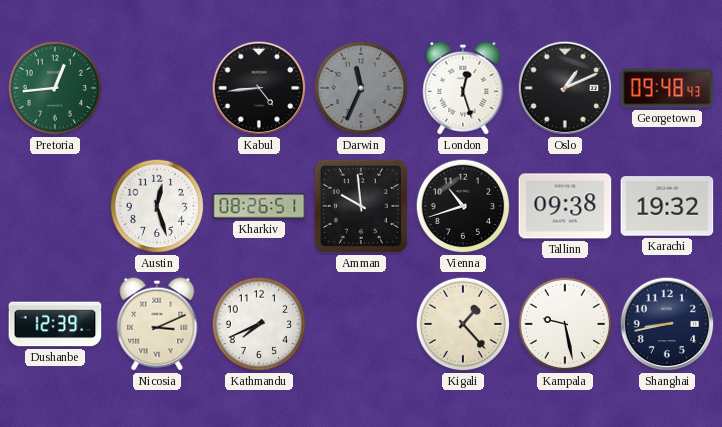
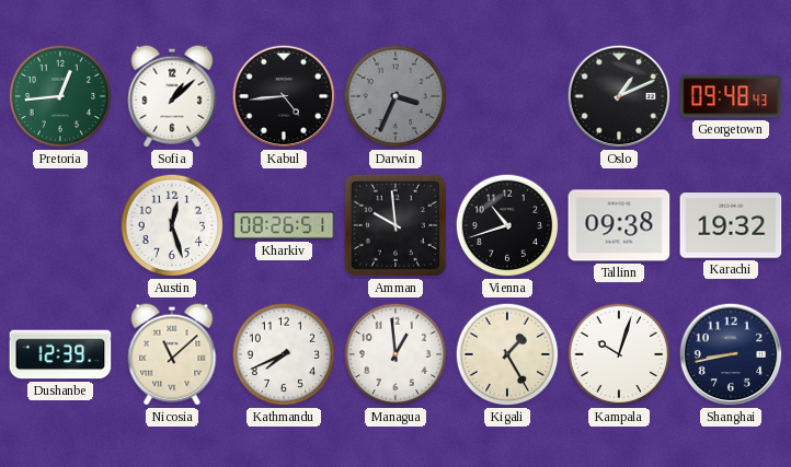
Sofia: none -> 1:08 (172, 96)
Darwin: 11:34 -> 3:34 (396, 96)
London: 12:27 -> none (463, 88)
Nicosia: 3:11 -> 11:08 (172, 354)
Managua: none -> 12:59 (396, 354)
Kigali: 1:23 -> 1:25 (507, 354)
Kampala: 9:28 -> 10:03 (619, 354)
